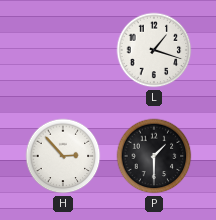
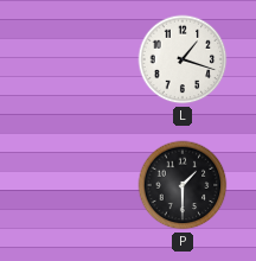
H: 2:53 -> none (63, 156)
